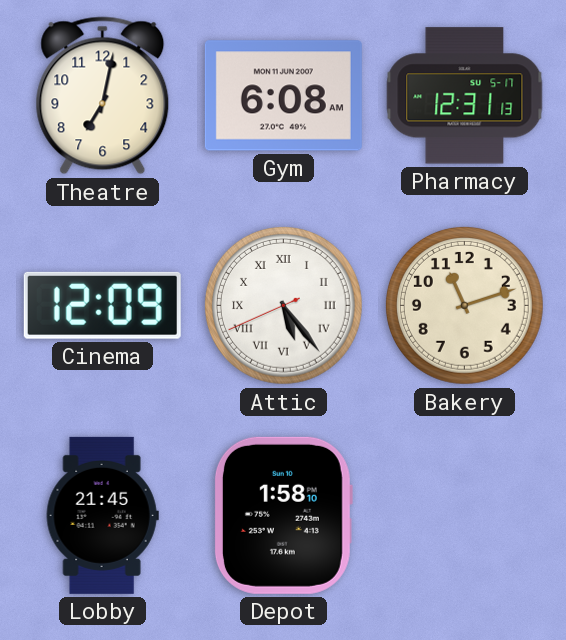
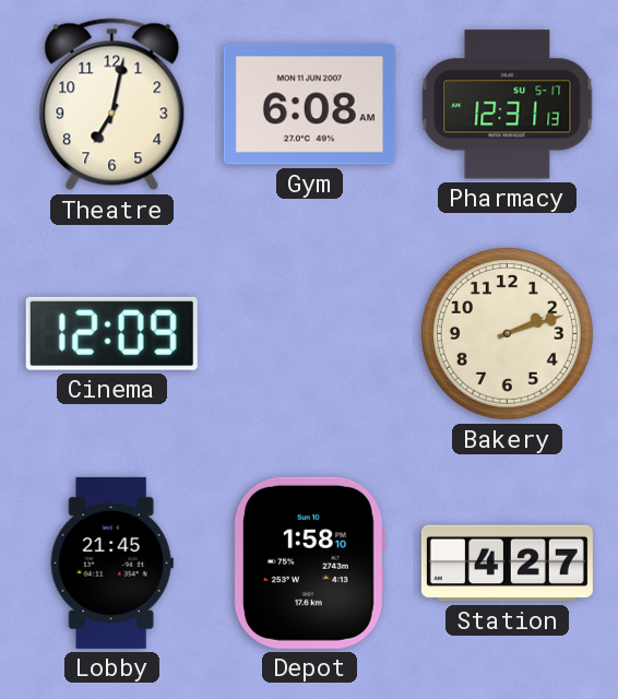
Attic: 5:23 -> none (283, 305)
Bakery: 11:12 -> 2:12 (507, 333)
Station: none -> 4:27 (507, 564)
